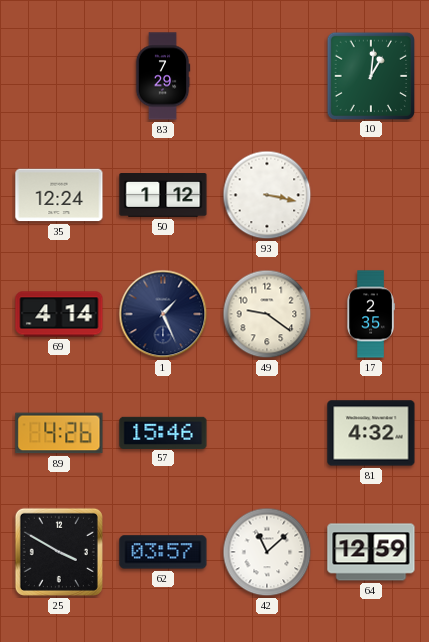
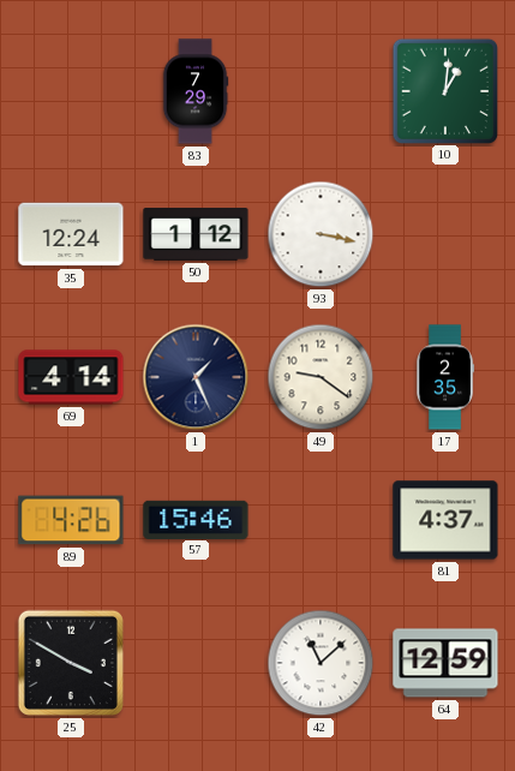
81: 4:32 -> 4:37 (445, 520)
62: 03:57 -> none (163, 552)
